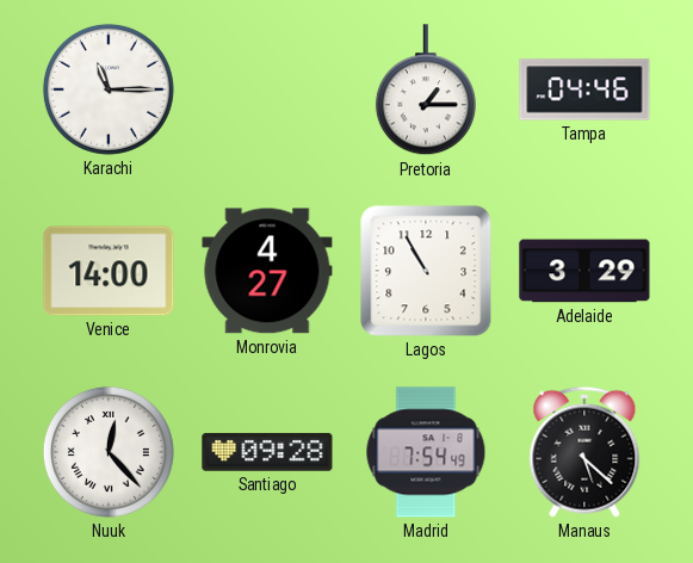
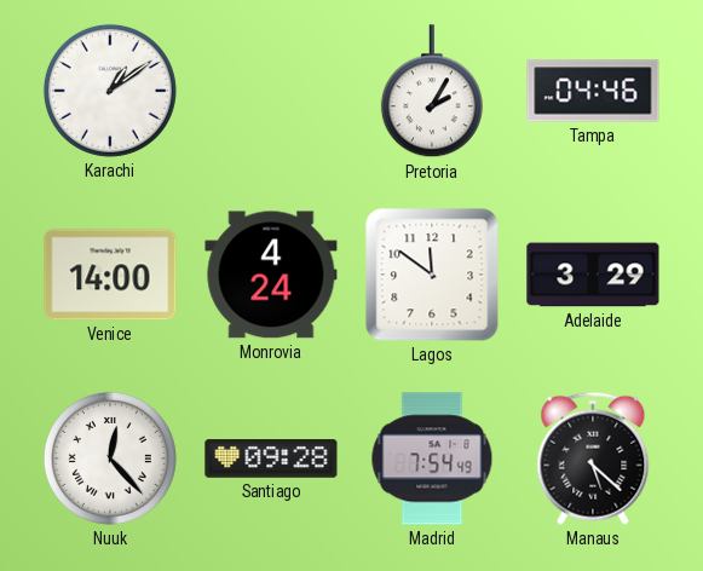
Karachi: 11:15 -> 1:09 (110, 91)
Pretoria: 1:15 -> 2:05 (432, 92)
Monrovia: 4:27 -> 4:24 (271, 275)
Lagos: 10:55 -> 11:51 (432, 275)
